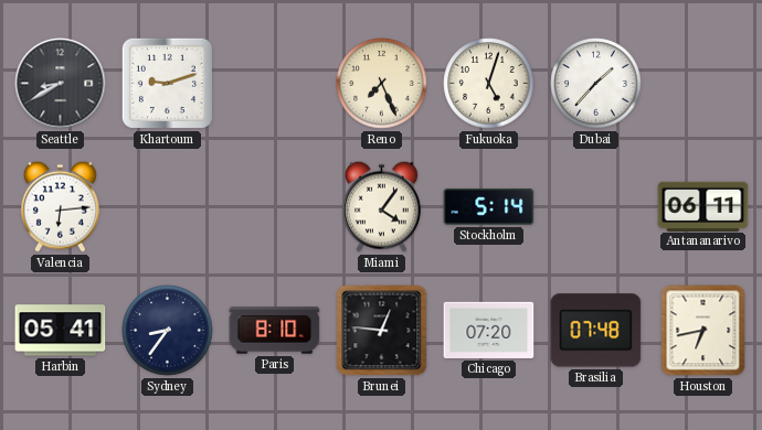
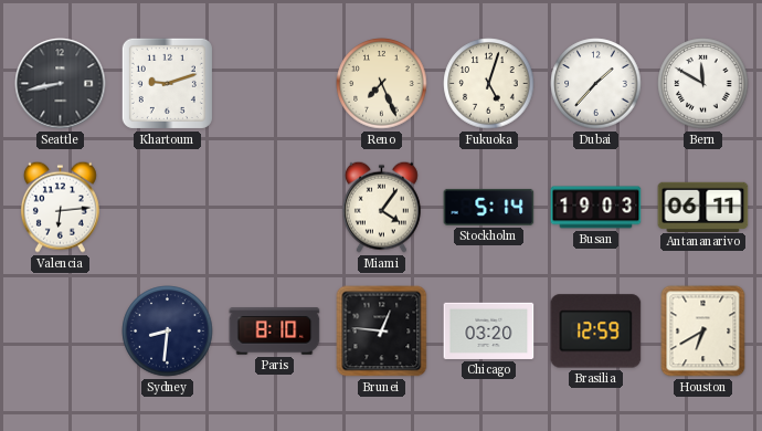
Seattle: 8:40 -> 8:43 (61, 84)
Bern: none -> 11:50 (703, 84)
Busan: none -> 19:03 (596, 208)
Harbin: 05:41 -> none (61, 331)
Sydney: 8:36 -> 8:31 (168, 332)
Chicago: 07:20 -> 03:20 (489, 330)
Brasilia: 07:48 -> 12:59 (596, 332)
Houston: 6:43 -> 6:40 (703, 332)
